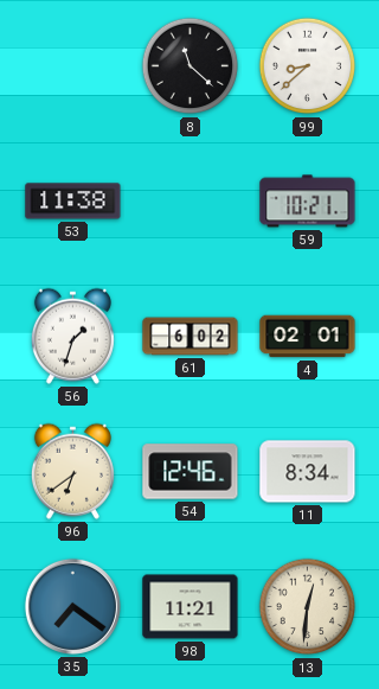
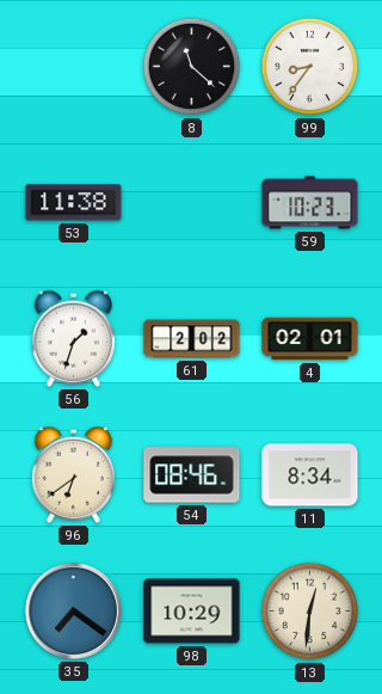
99: 8:38 -> 8:36 (310, 67)
59: 10:21 -> 10:23 (310, 203)
61: 6:02 -> 2:02 (192, 339)
54: 12:46 -> 08:46 (192, 475)
98: 11:21 -> 10:29 (192, 612)
